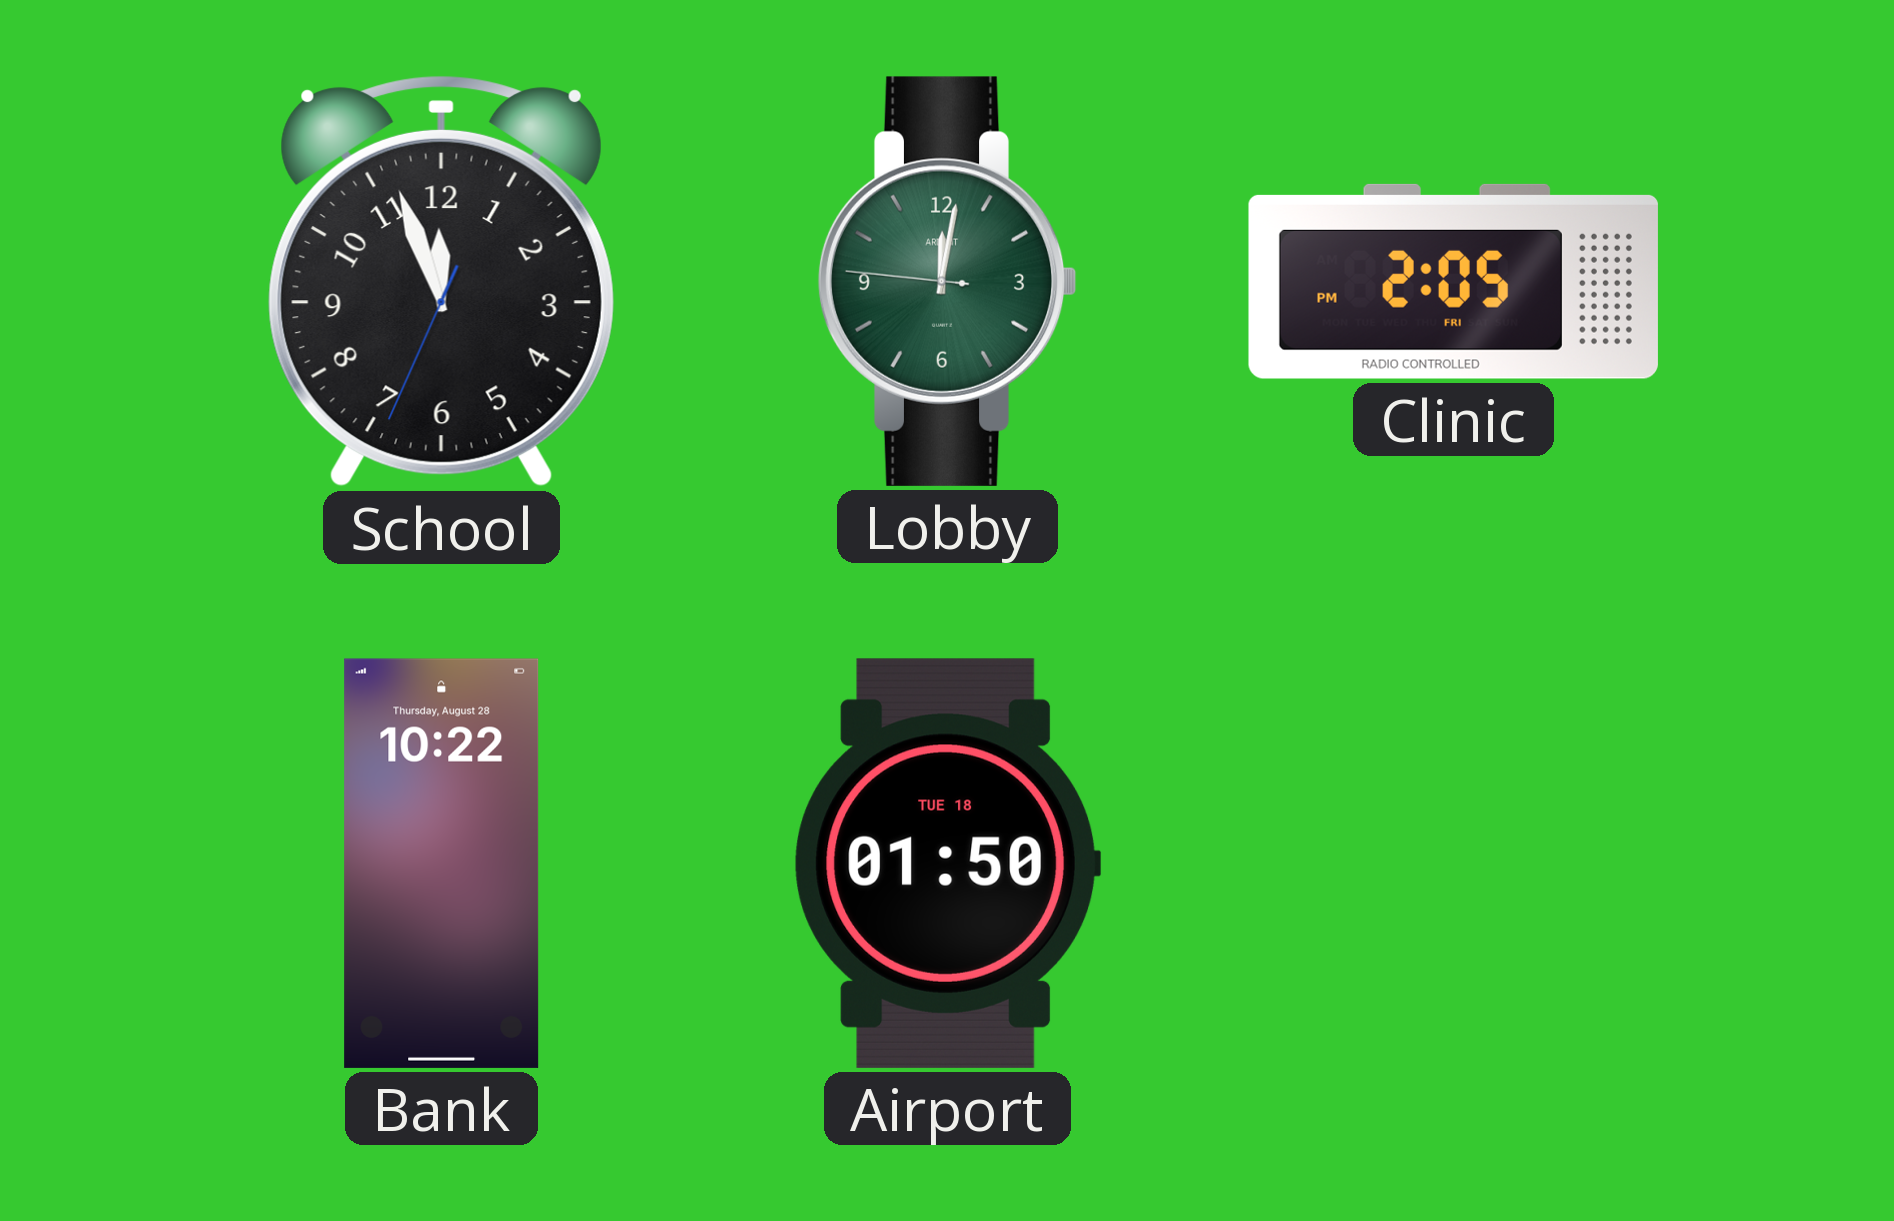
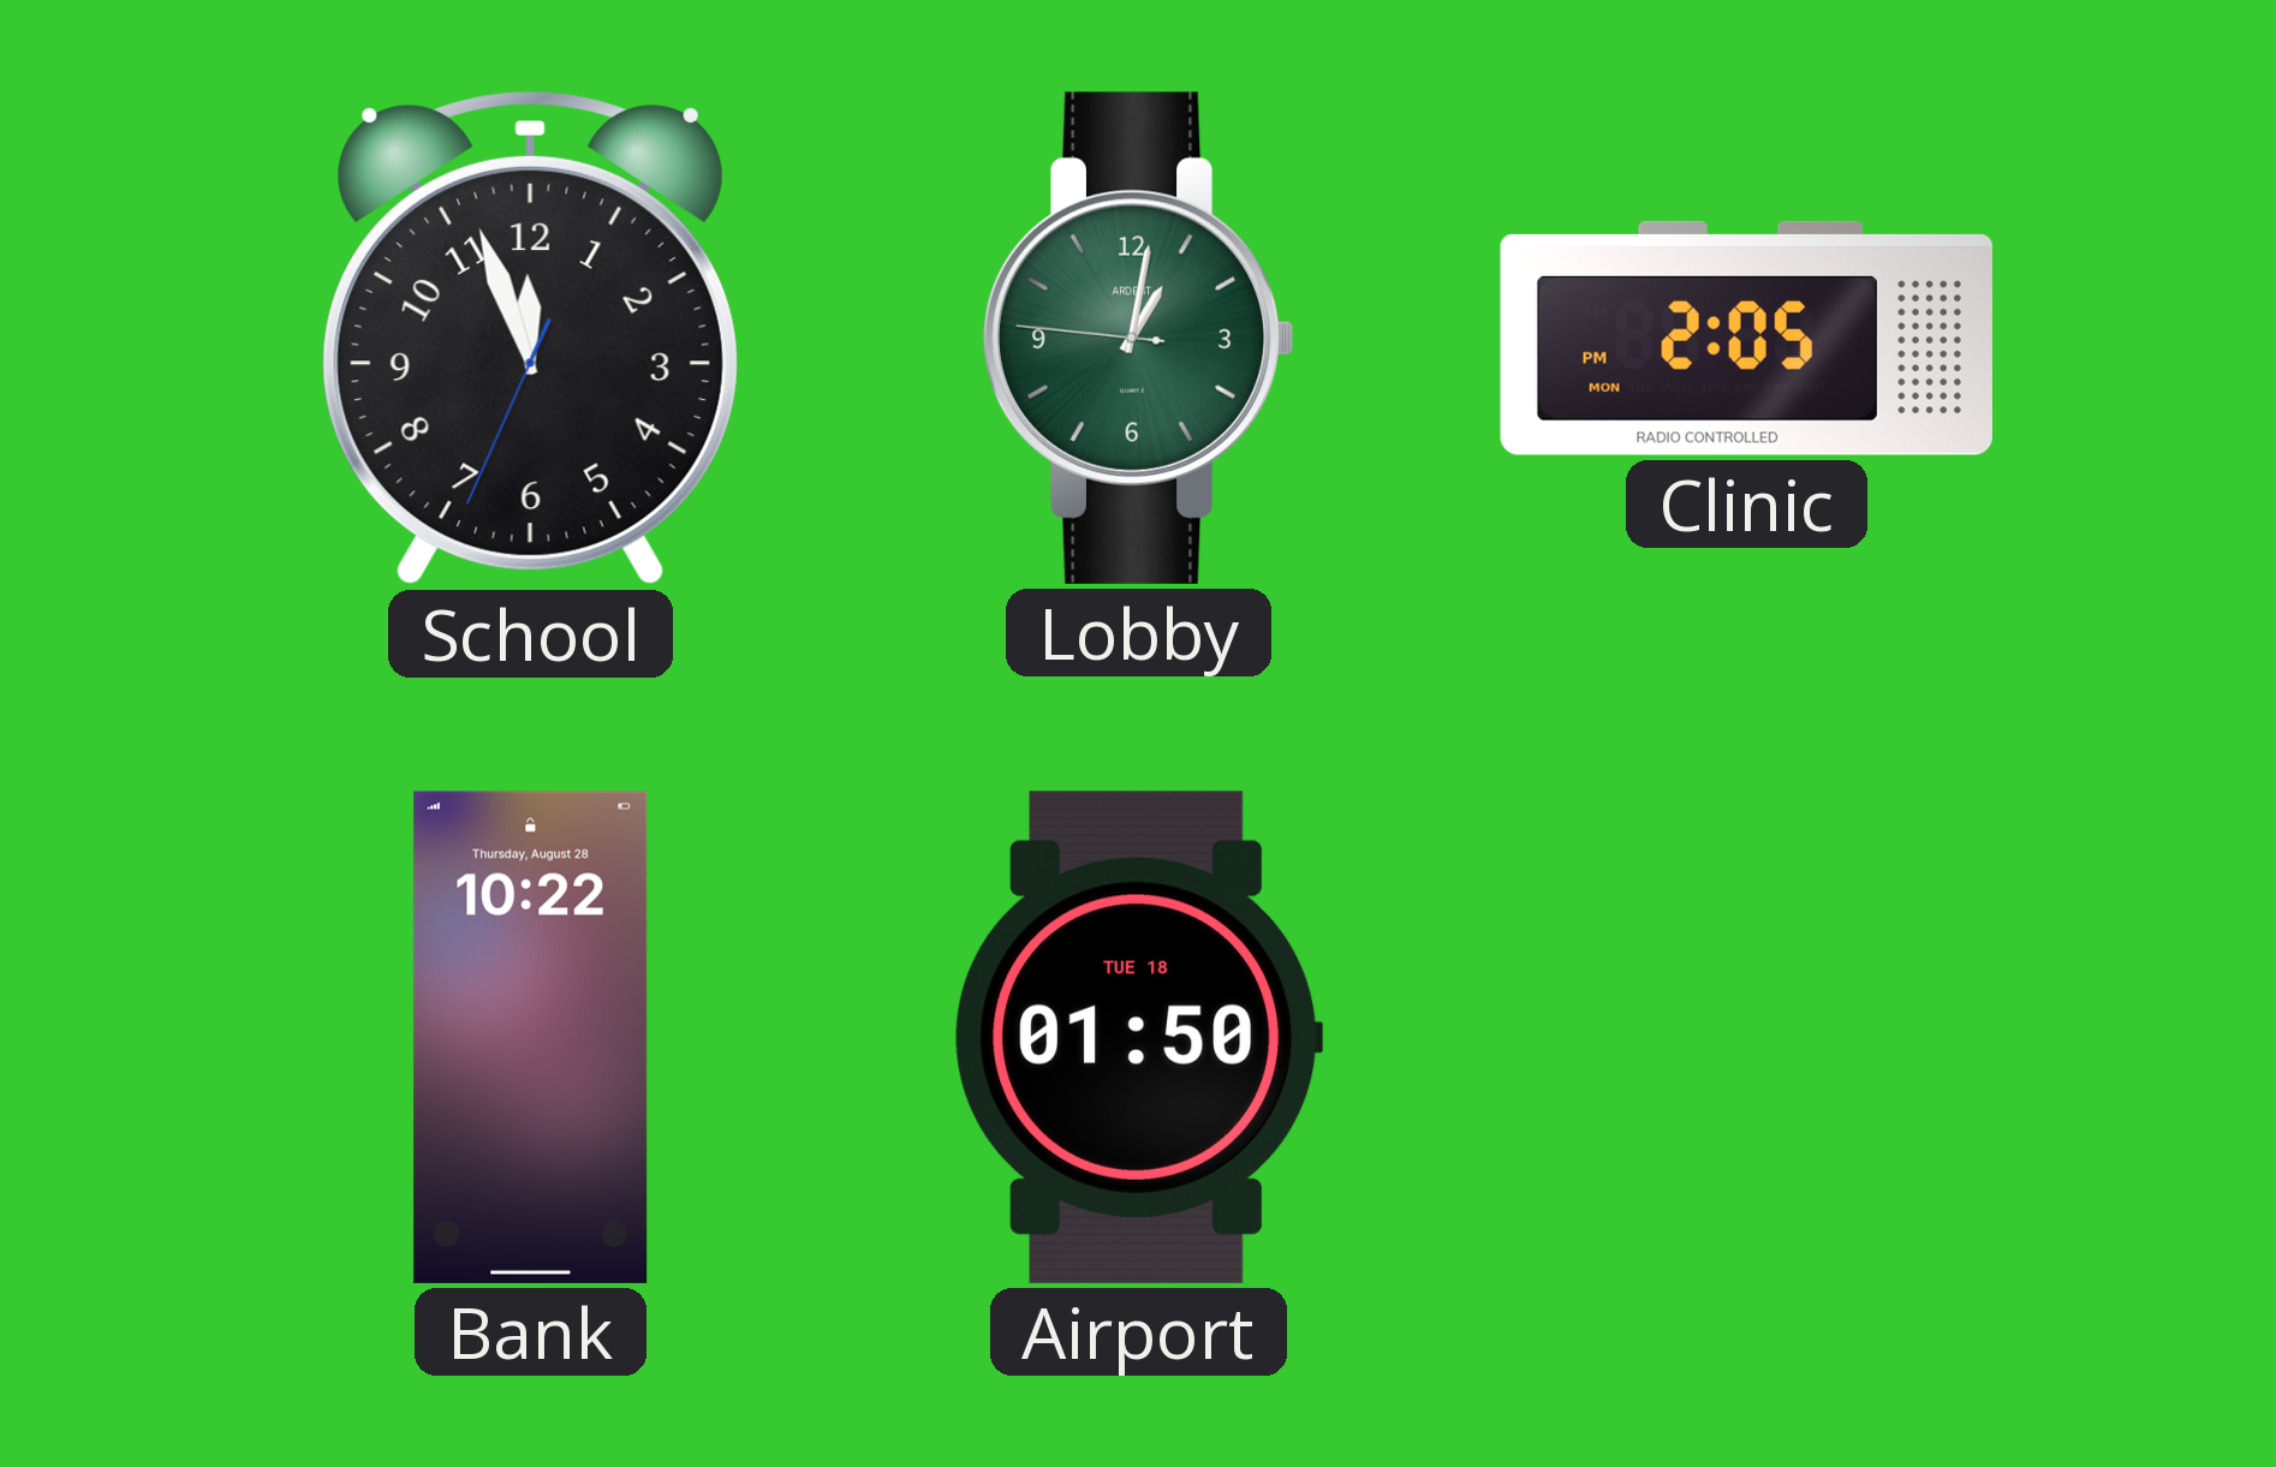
Lobby: 12:01 -> 1:01 (1138, 338)
Clinic date: FRI -> MON (1746, 338)
